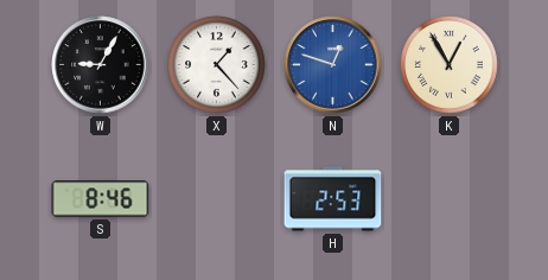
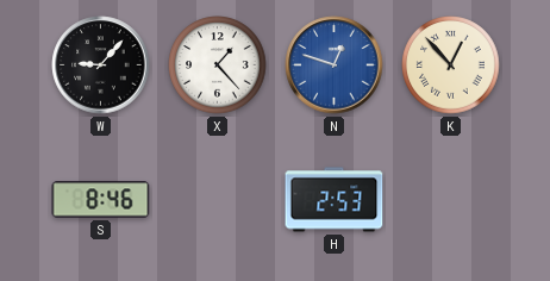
W: 9:05 -> 9:07 (101, 65)
K: 12:55 -> 12:53 (451, 65)
